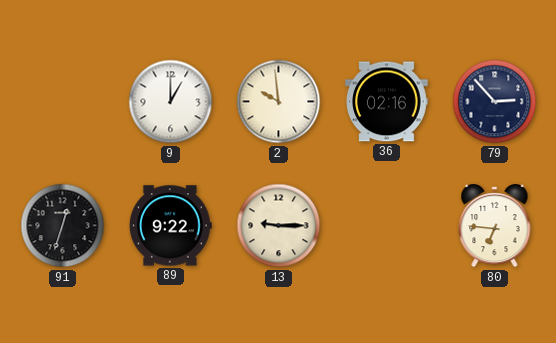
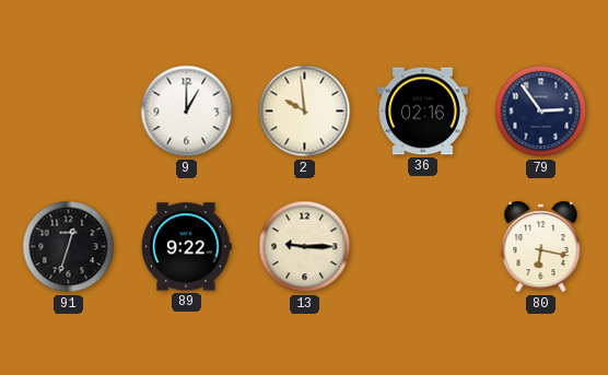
79: 2:53 -> 2:54 (541, 112)
80: 6:46 -> 6:17 (541, 248)
